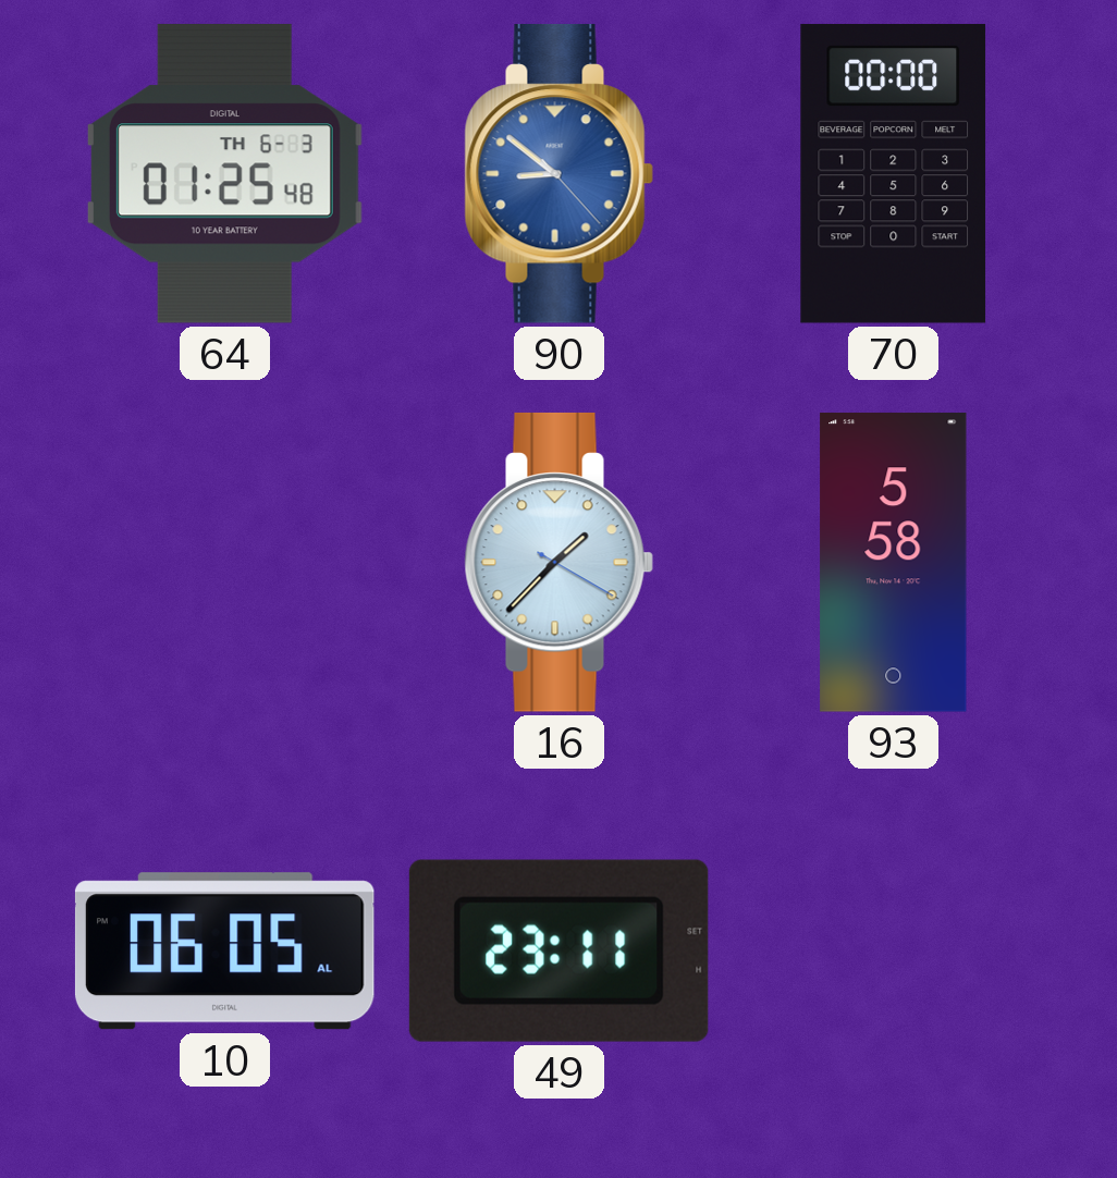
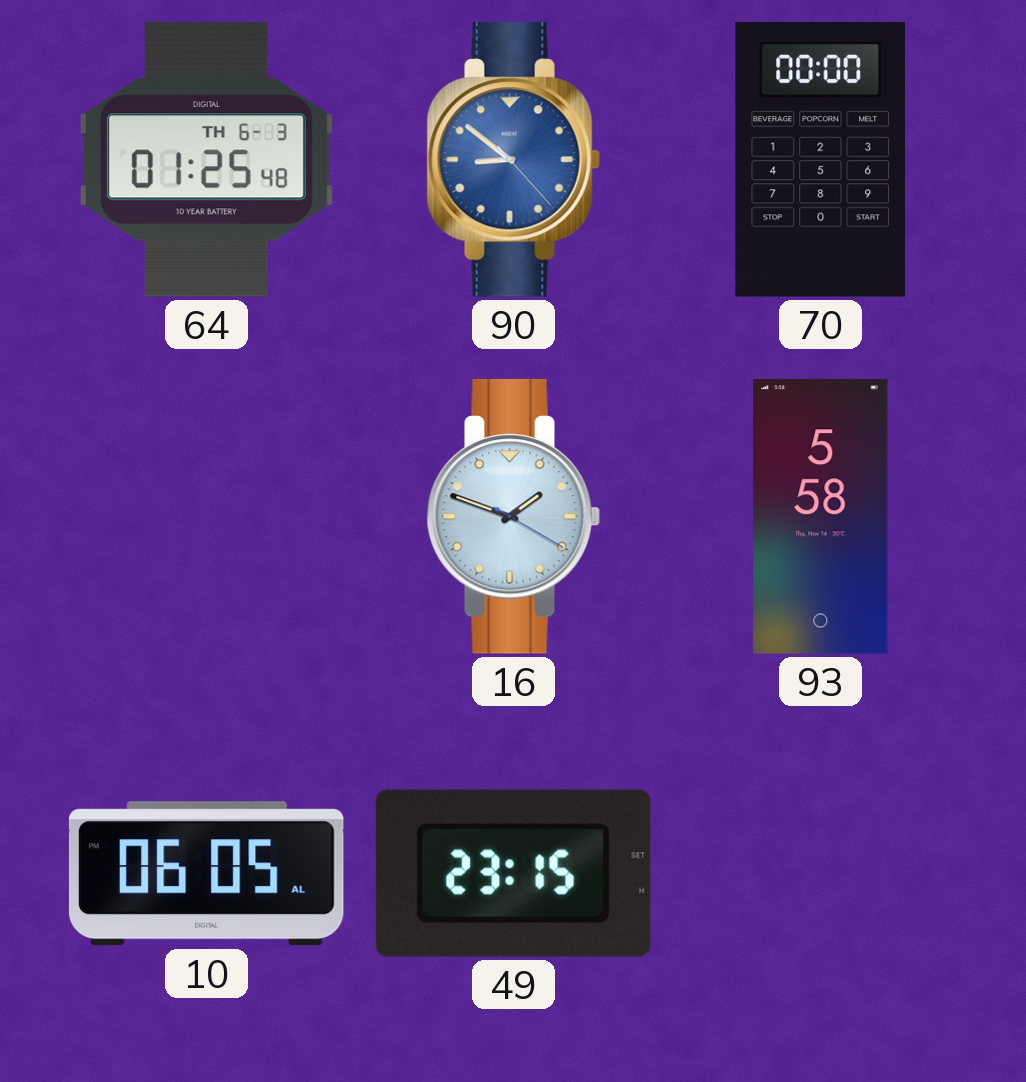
16: 1:37 -> 1:48 (513, 516)
49: 23:11 -> 23:15 (513, 873)
